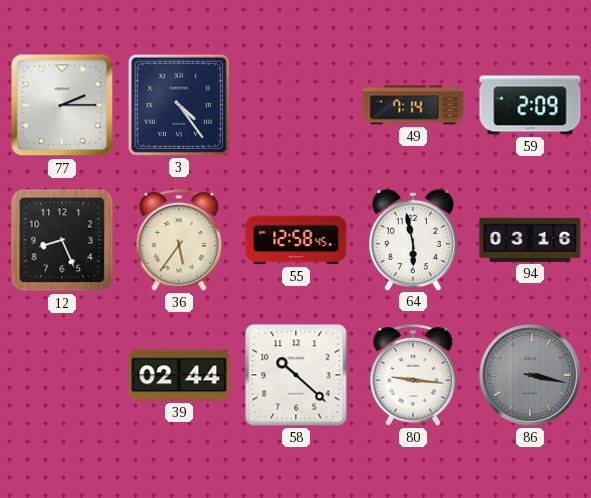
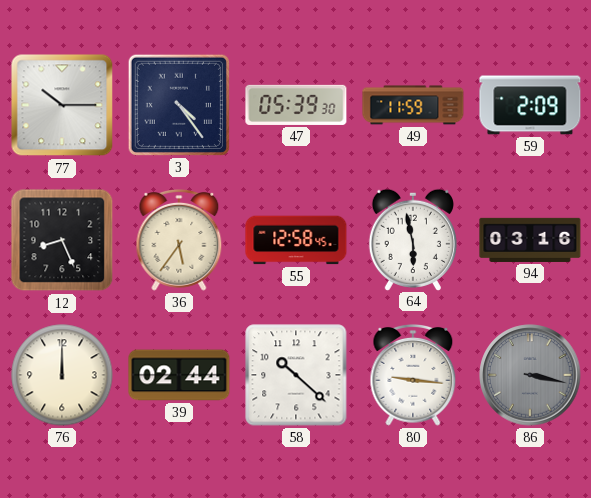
77: 2:15 -> 10:15 (62, 105)
47: none -> 05:39 (296, 105)
49: 7:14 -> 11:59 (413, 105)
76: none -> 12:00 (62, 375)
